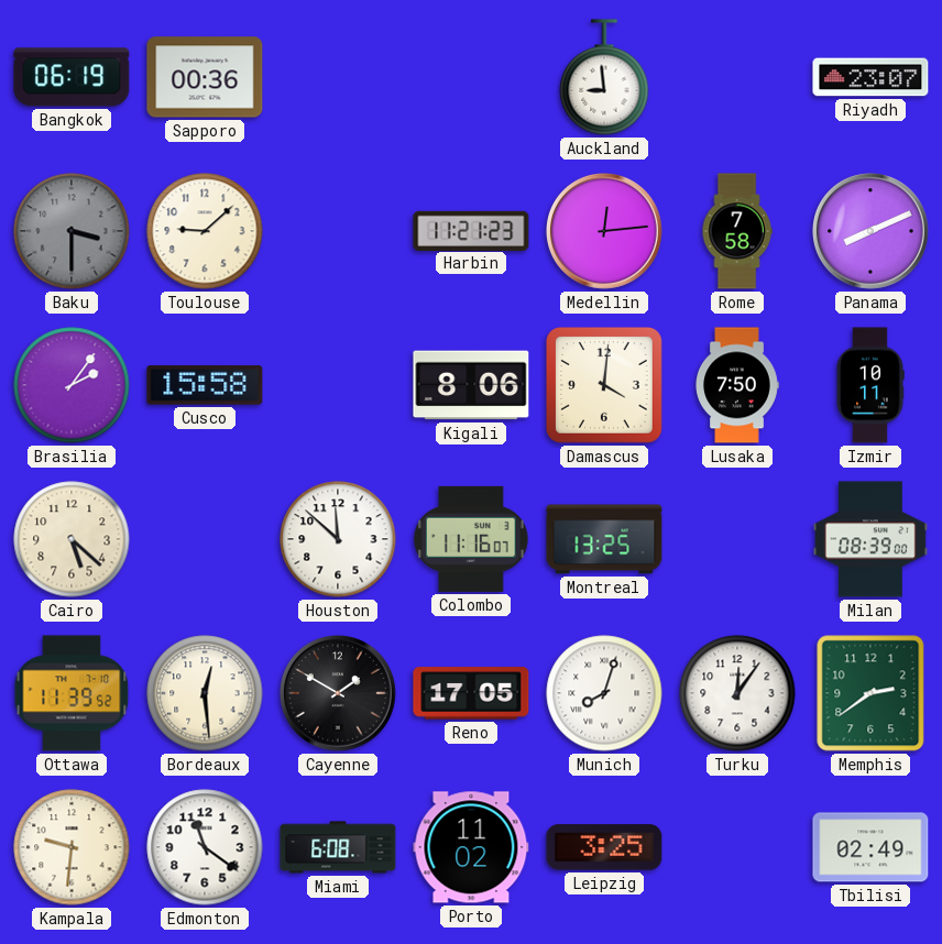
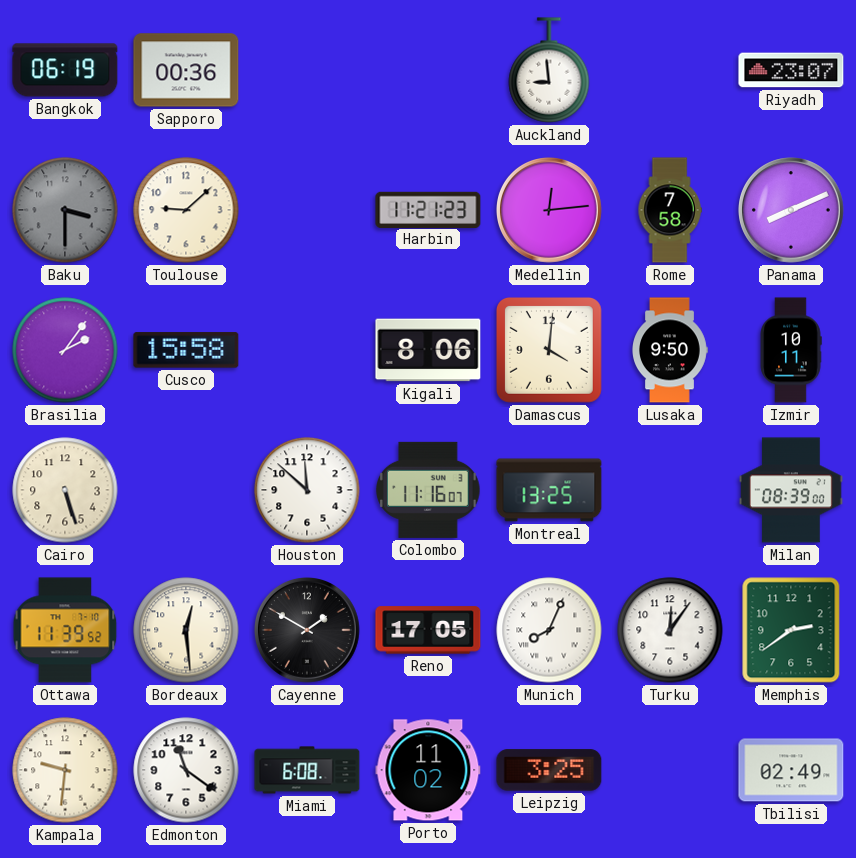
Lusaka: 7:50 -> 9:50 (670, 350)
Cairo: 5:22 -> 5:27 (65, 490)
Munich: 8:03 -> 8:04 (549, 630)
